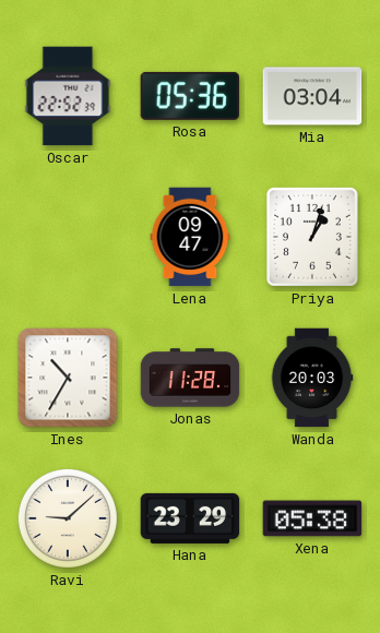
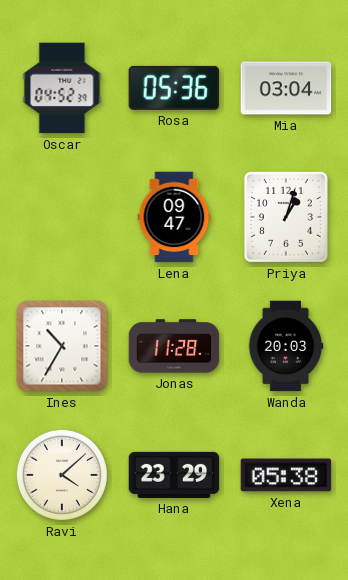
Oscar: 22:52 -> 04:52 (62, 88)
Ravi: 9:08 -> 4:08 (62, 475)
